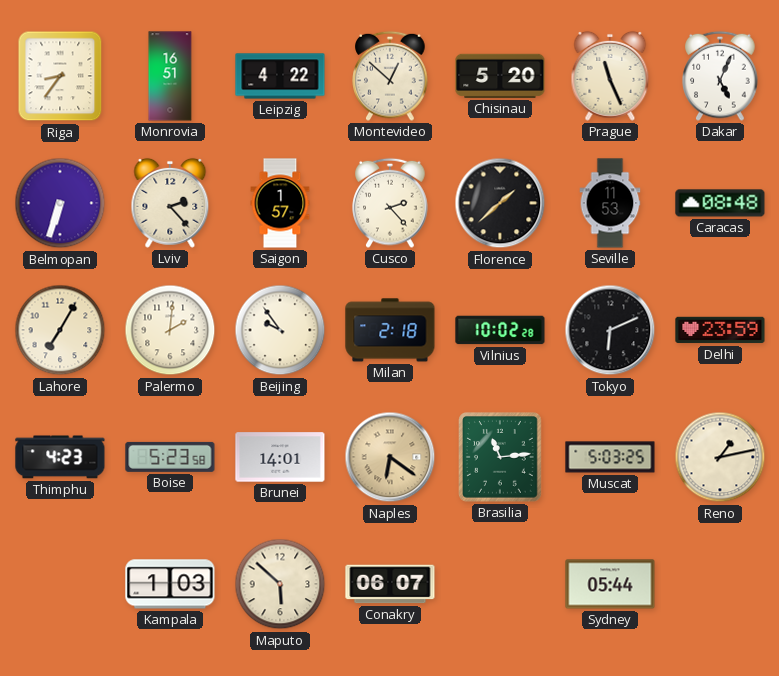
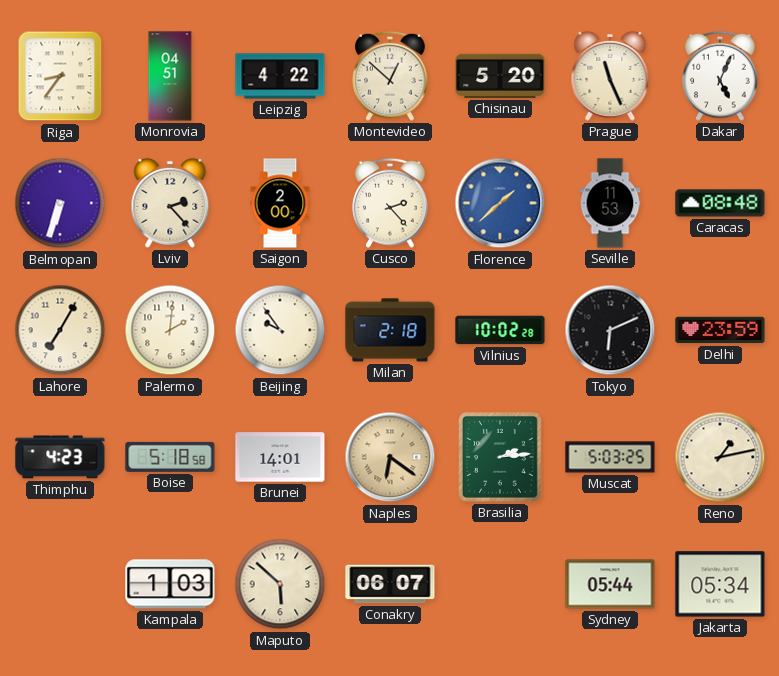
Monrovia: 16:51 -> 04:51 (170, 76)
Saigon: 1:57 -> 2:00 (280, 203)
Florence dial: black -> blue (500, 203)
Boise: 5:23 -> 5:18 (170, 457)
Brasilia: 11:14 -> 2:14 (501, 458)
Jakarta: none -> 05:34 (720, 584)
